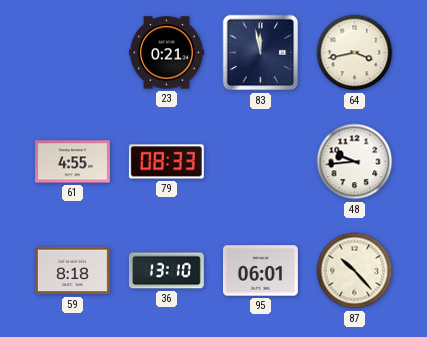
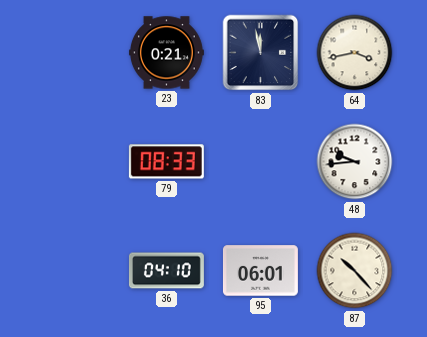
61: 4:55 -> none (72, 162)
59: 8:18 -> none (72, 271)
36: 13:10 -> 04:10 (166, 271)
